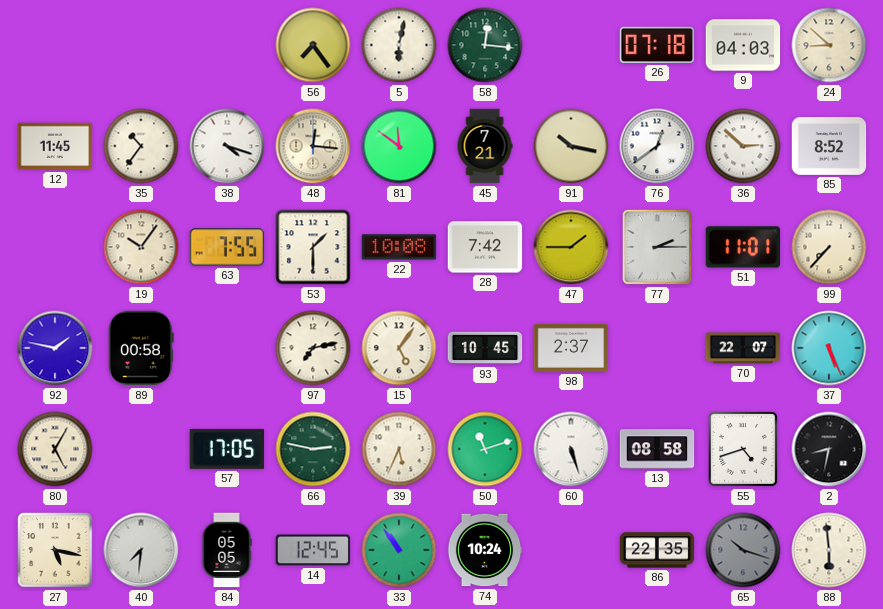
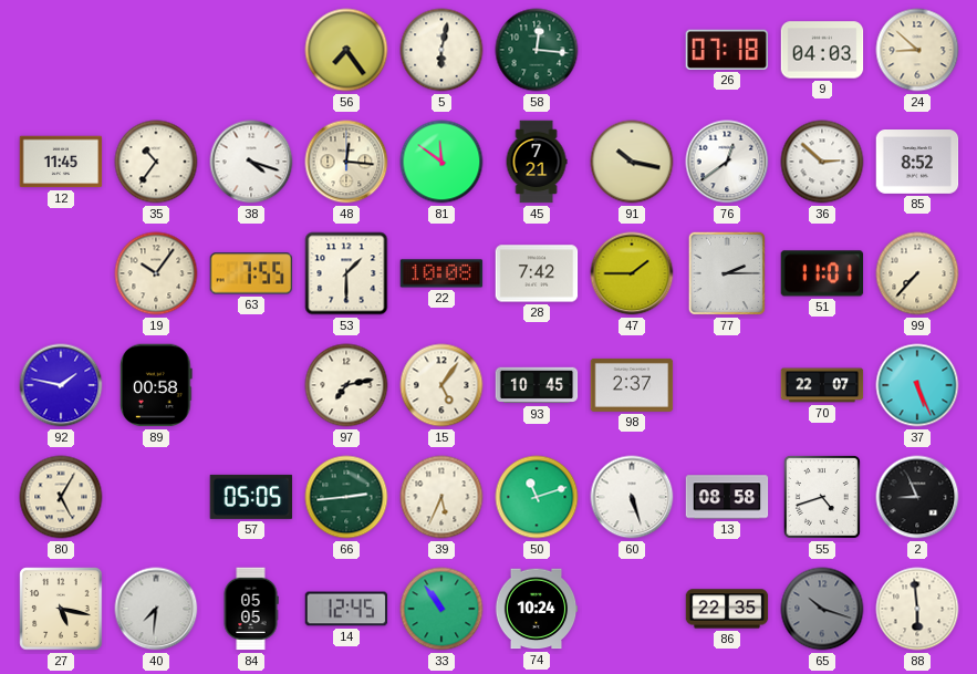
57: 17:05 -> 05:05 (251, 497)
66: 2:47 -> 2:44 (346, 497)
2: 8:32 -> 8:56 (917, 497)
